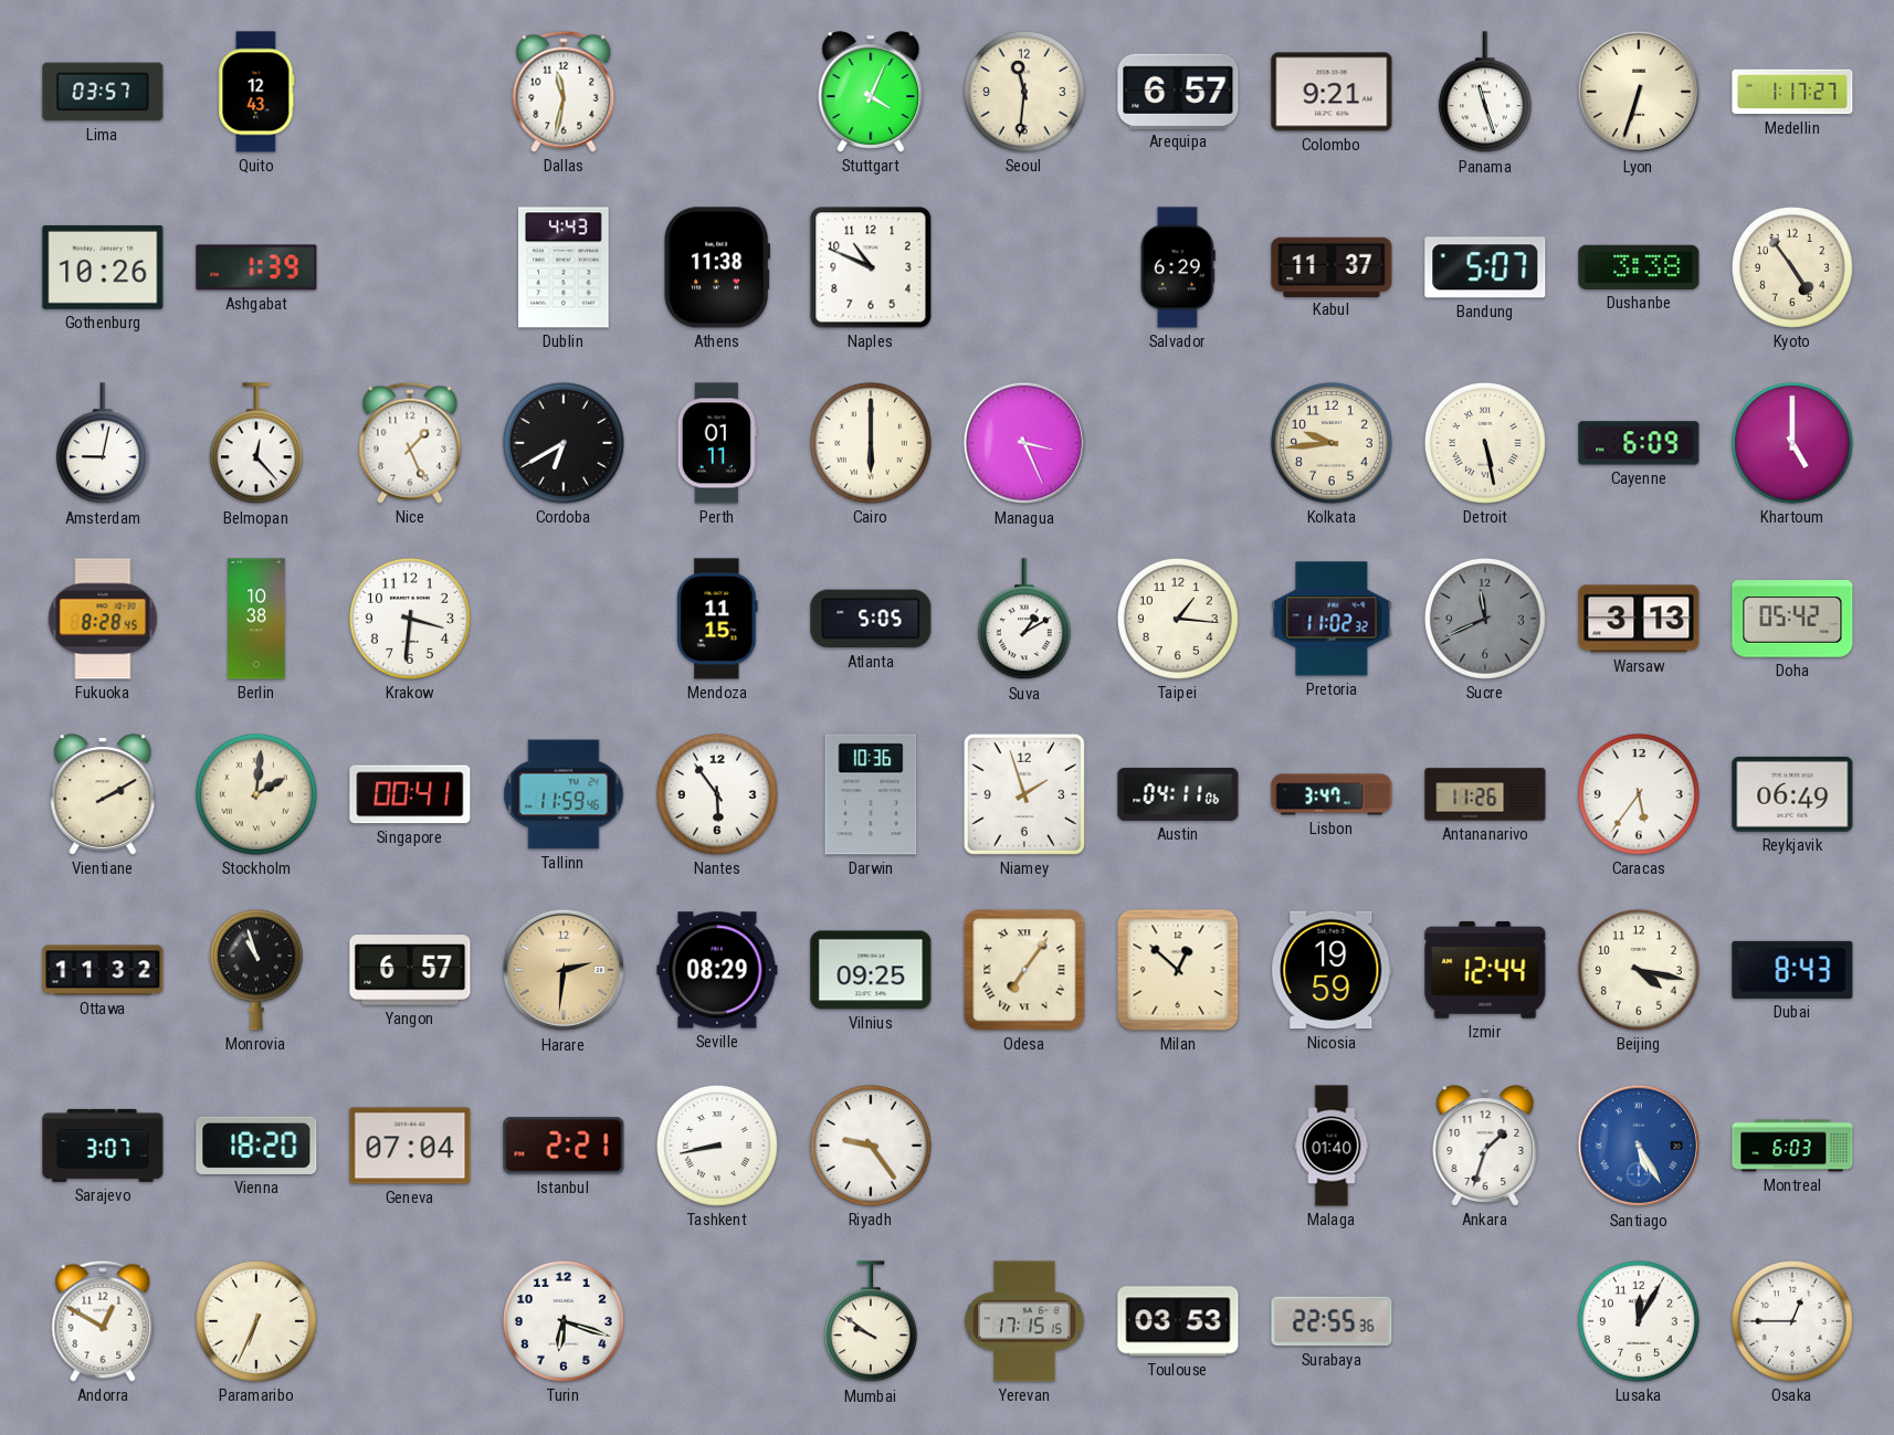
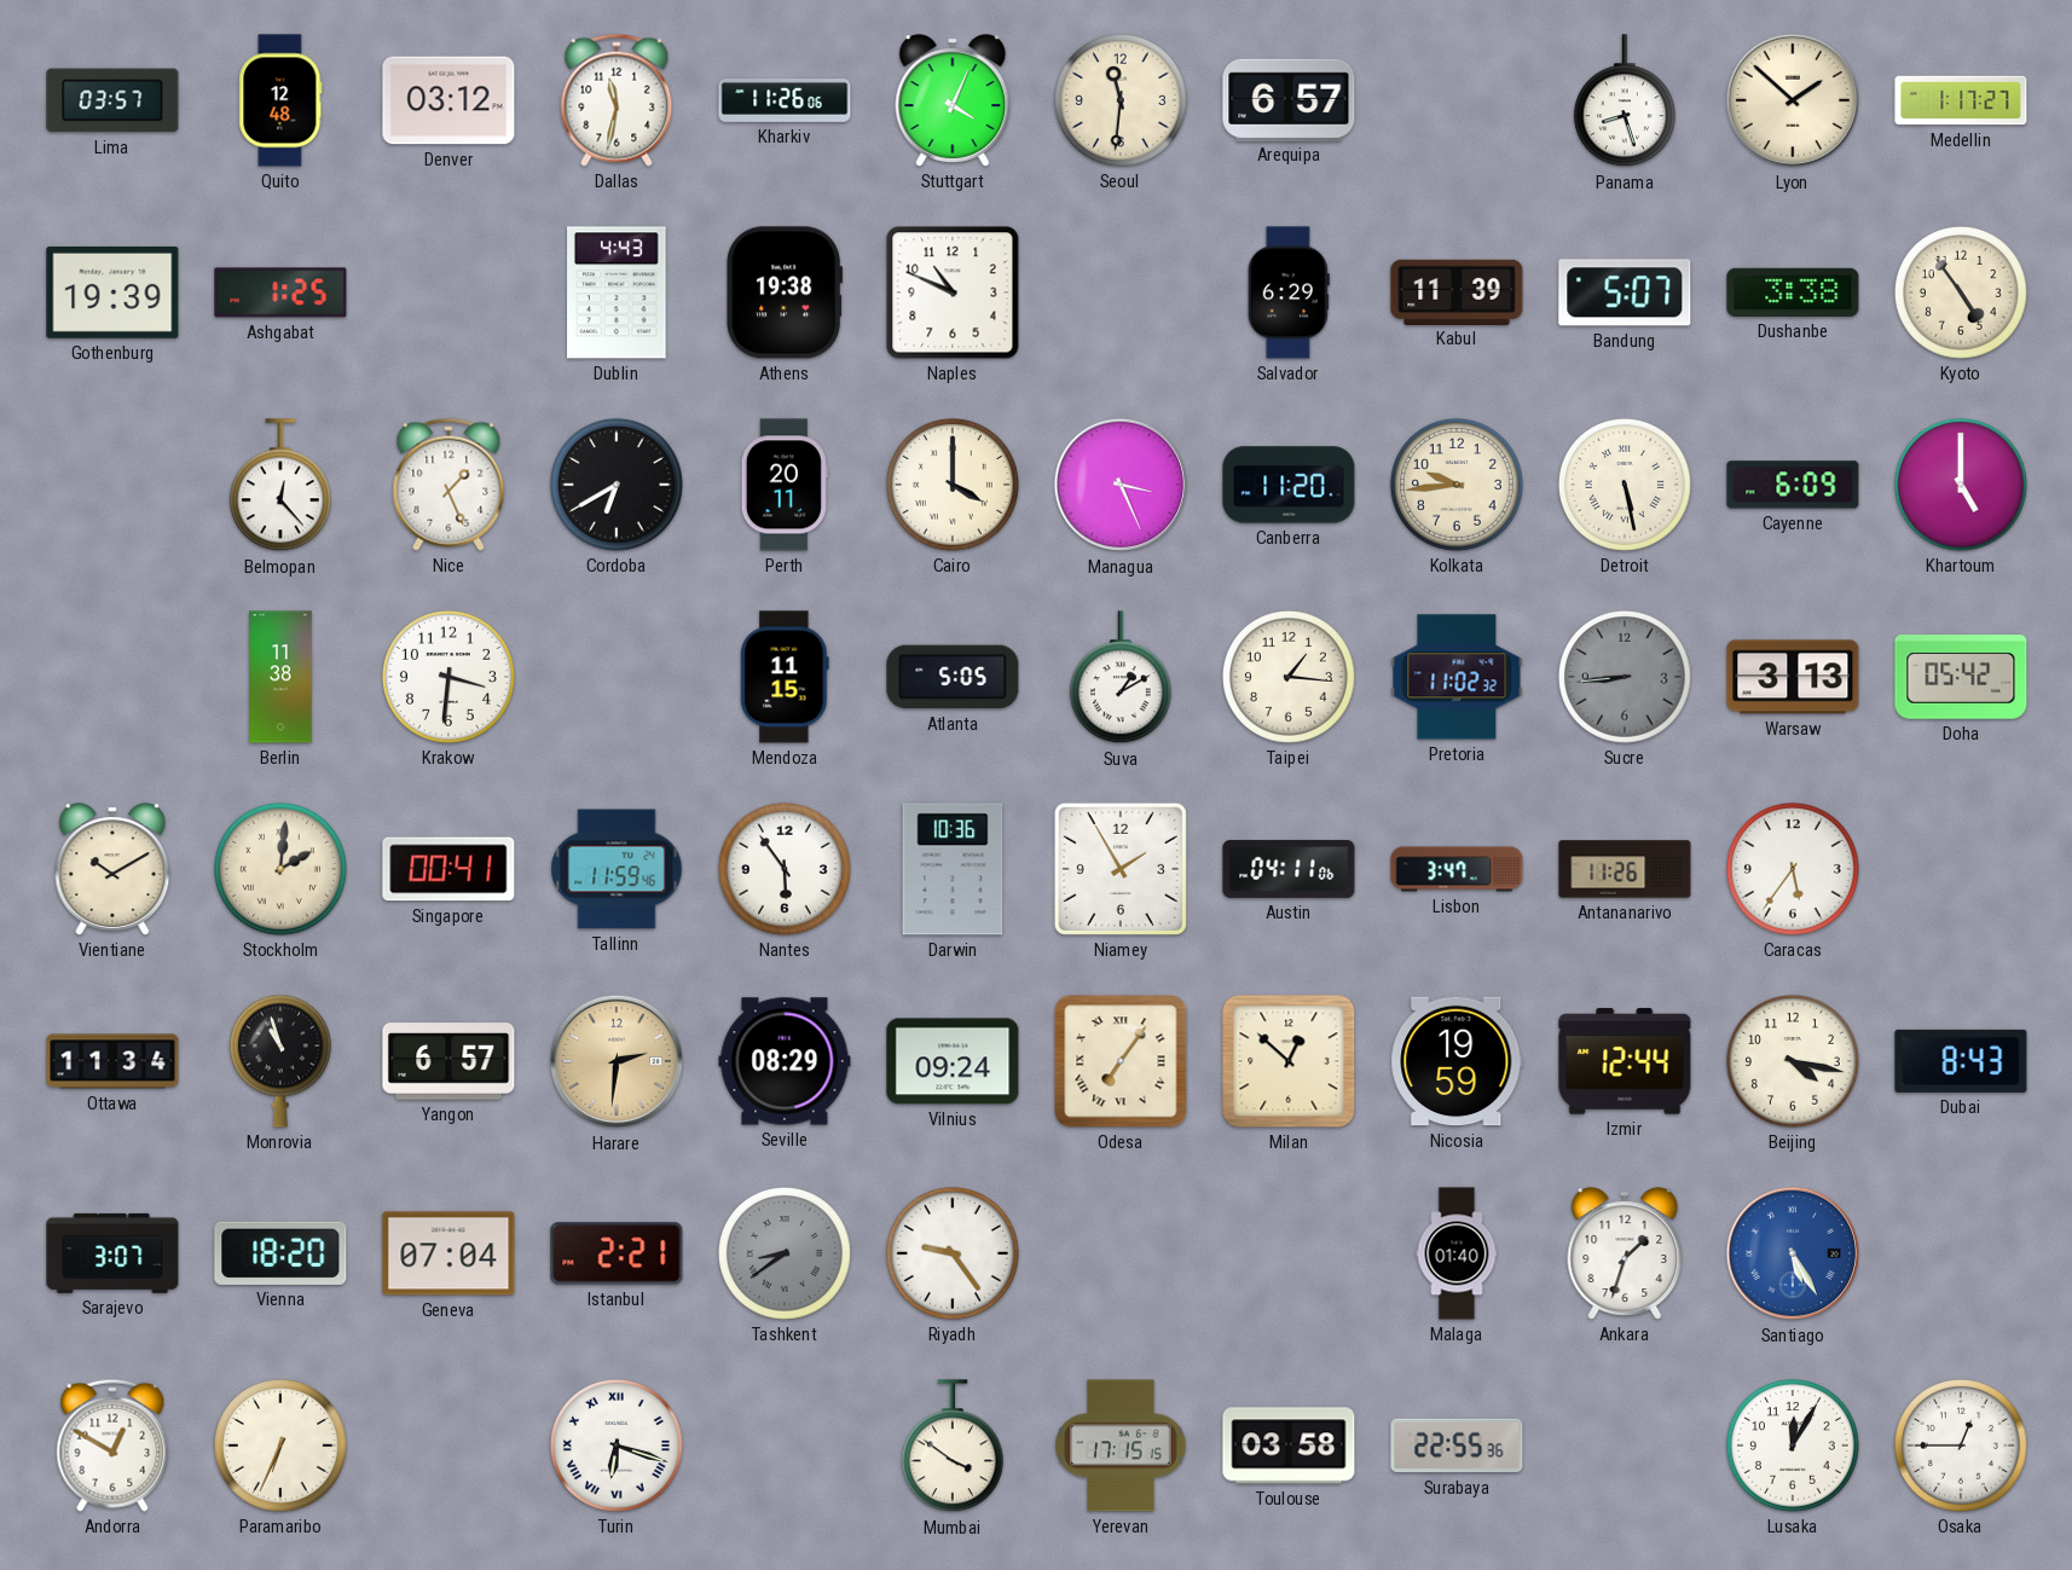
Quito: 12:43 -> 12:48 (280, 100)
Denver: none -> 03:12 (448, 100)
Kharkiv: none -> 11:26 (785, 102)
Colombo: 9:21 -> none (1332, 92)
Panama: 11:27 -> 8:27 (1625, 102)
Lyon: 6:33 -> 1:52 (1793, 100)
Gothenburg: 10:26 -> 19:39 (112, 292)
Ashgabat: 1:39 -> 1:25 (280, 292)
Athens: 11:38 -> 19:38 (785, 292)
Kabul: 11:37 -> 11:39 (1457, 291)
Amsterdam: 9:02 -> none (103, 444)
Perth: 01:11 -> 20:11 (785, 485)
Cairo: 6:00 -> 4:00 (953, 485)
Canberra: none -> 11:20 (1289, 485)
Fukuoka: 8:28 -> none (103, 619)
Berlin: 10:38 -> 11:38 (280, 677)
Sucre: 11:41 -> 8:44 (1625, 677)
Vientiane: 2:10 -> 10:10 (112, 869)
Niamey: 1:57 -> 1:55 (1121, 869)
Reykjavik: 06:49 -> none (1792, 794)
Ottawa: 11:32 -> 11:34 (112, 1061)
Vilnius: 09:25 -> 09:24 (953, 1061)
Tashkent: 8:43 -> 8:39 (785, 1253)
Tashkent dial: white -> grey (785, 1253)
Montreal: 6:03 -> none (1792, 1146)
Turin numerals: Arabic -> Roman (617, 1446)
Mumbai: 9:51 -> 3:51 (953, 1447)
Toulouse: 03:53 -> 03:58 (1289, 1446)
